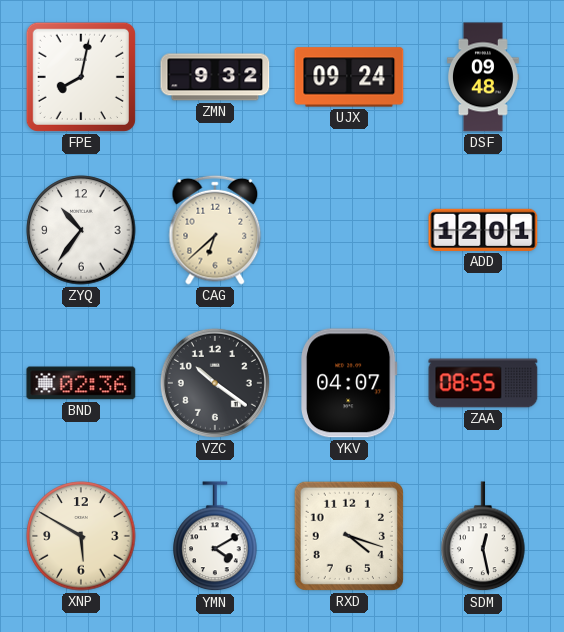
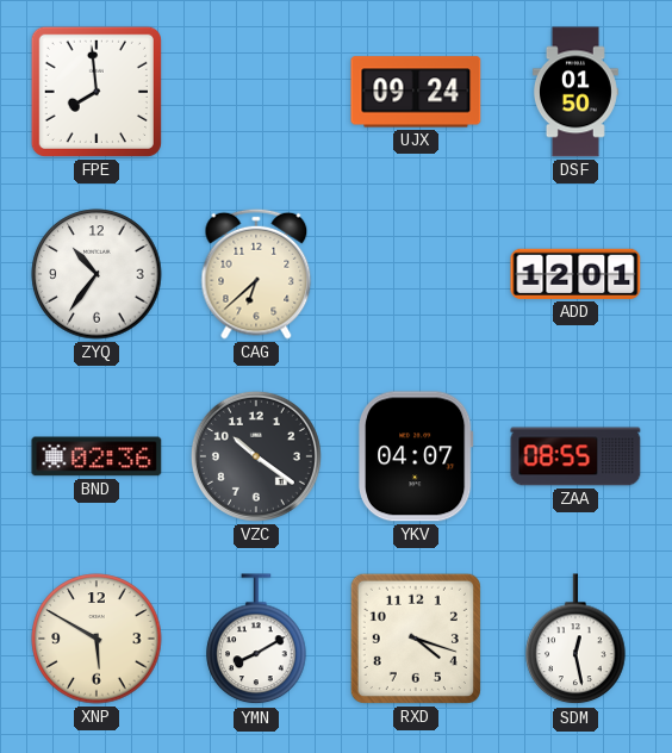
FPE: 8:02 -> 7:59 (97, 92)
ZMN: 9:32 -> none (215, 77)
DSF: 09:48 -> 01:50 (575, 92)
YMN: 4:10 -> 8:10 (256, 640)
